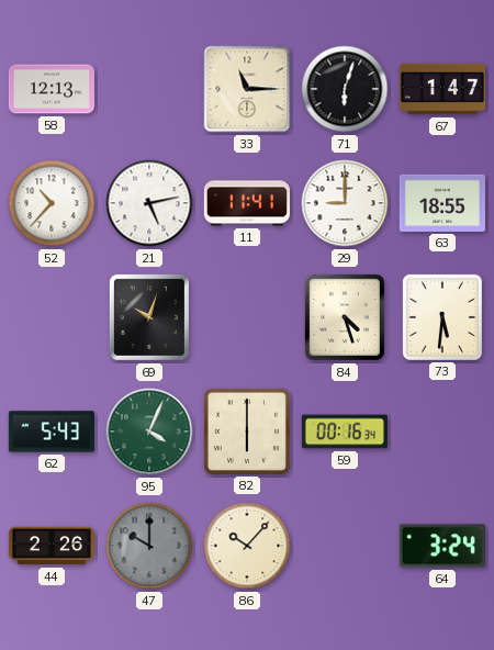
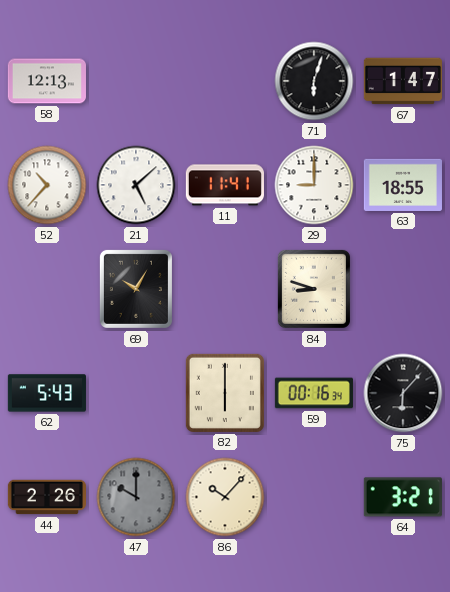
33: 11:15 -> none (247, 89)
21: 5:13 -> 5:08 (136, 185)
69: 10:03 -> 10:05 (136, 289)
84: 4:27 -> 8:48 (314, 289)
73: 5:31 -> none (442, 317)
95: 4:04 -> none (149, 432)
75: none -> 6:07 (403, 393)
64: 3:24 -> 3:21 (403, 497)
